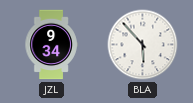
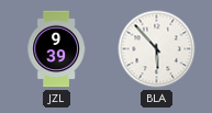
JZL: 9:34 -> 9:39 (56, 49)
